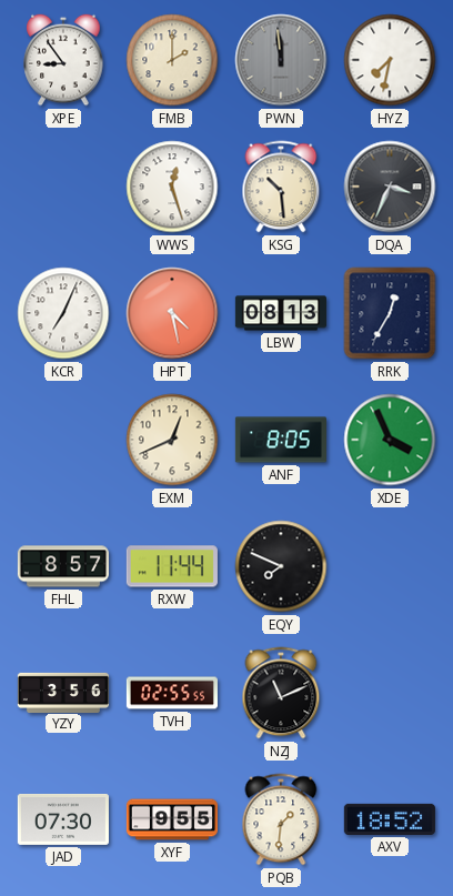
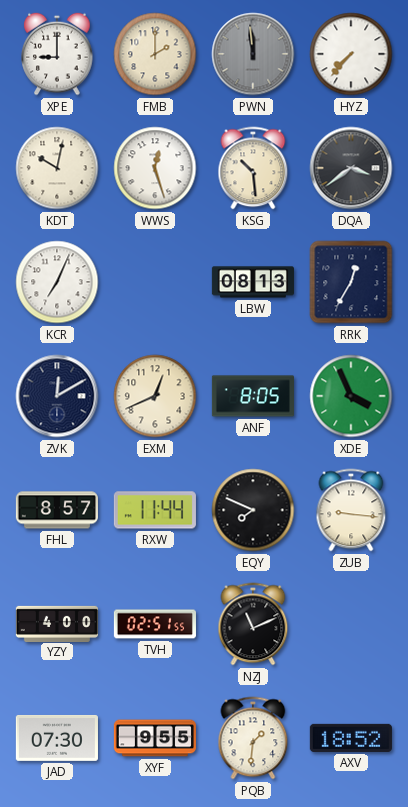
XPE: 8:54 -> 9:00 (57, 54)
HYZ: 7:32 -> 7:37 (351, 54)
KDT: none -> 10:02 (57, 168)
DQA: 3:34 -> 3:39 (351, 168)
HPT: 4:28 -> none (172, 313)
ZVK: none -> 12:10 (57, 396)
ZUB: none -> 9:16 (351, 510)
YZY: 3:56 -> 4:00 (57, 623)
TVH: 02:55 -> 02:51 (155, 624)
